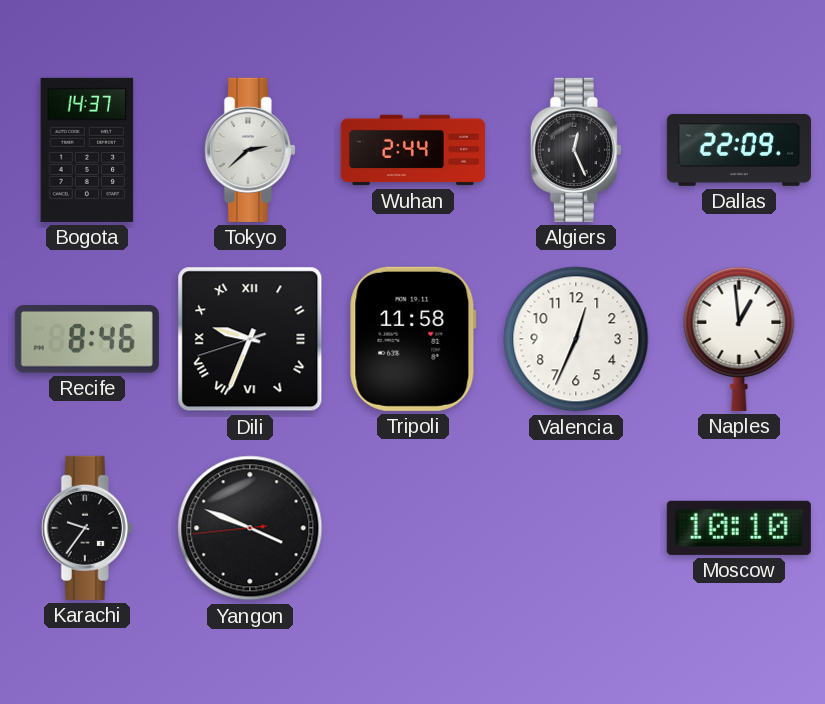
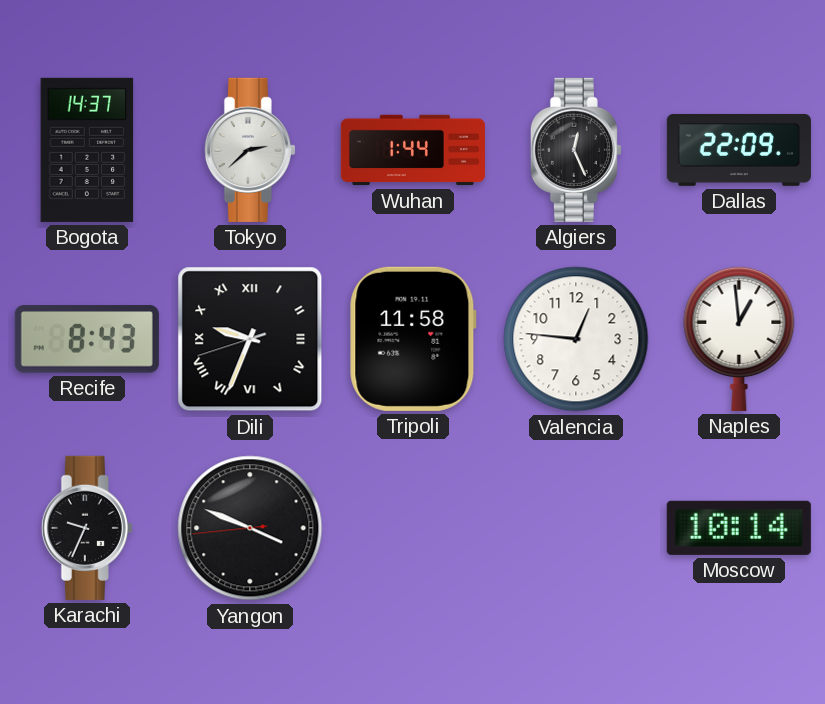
Wuhan: 2:44 -> 1:44 (413, 150)
Recife: 8:46 -> 8:43 (87, 339)
Valencia: 12:34 -> 12:46 (576, 339)
Karachi: 9:36 -> 9:34 (87, 528)
Moscow: 10:10 -> 10:14 (739, 528)
